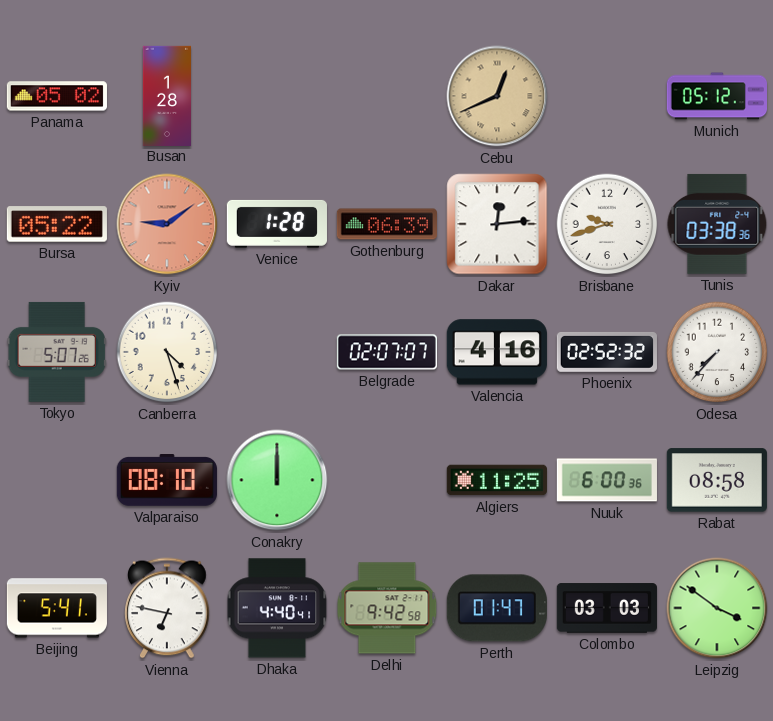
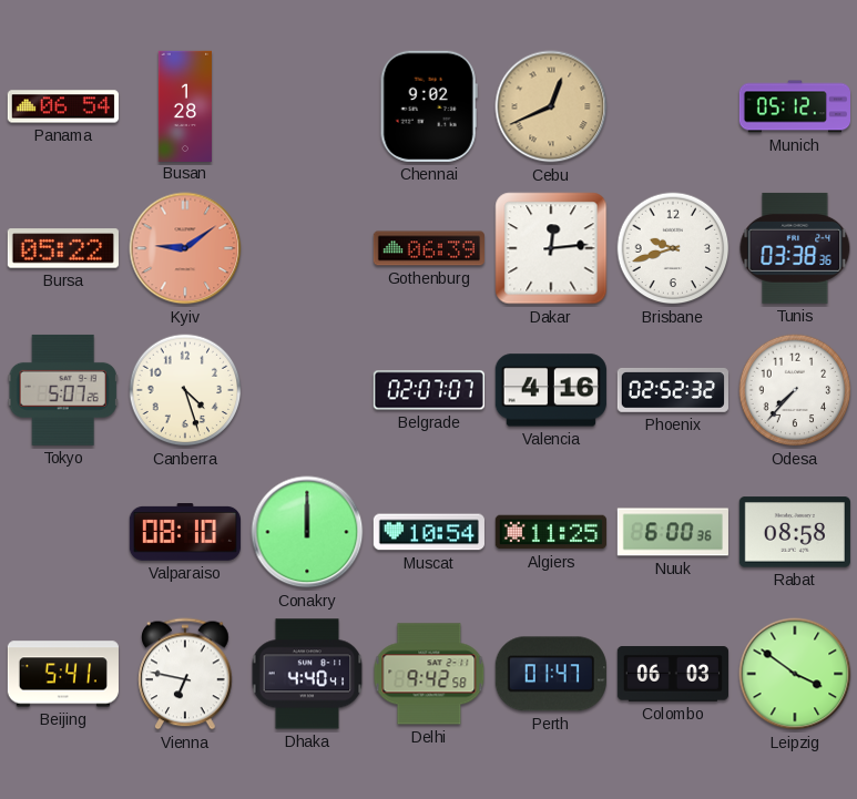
Panama: 05:02 -> 06:54 (63, 106)
Chennai: none -> 9:02 (429, 106)
Venice: 1:28 -> none (277, 224)
Muscat: none -> 10:54 (429, 532)
Colombo: 03:03 -> 06:03 (673, 674)
